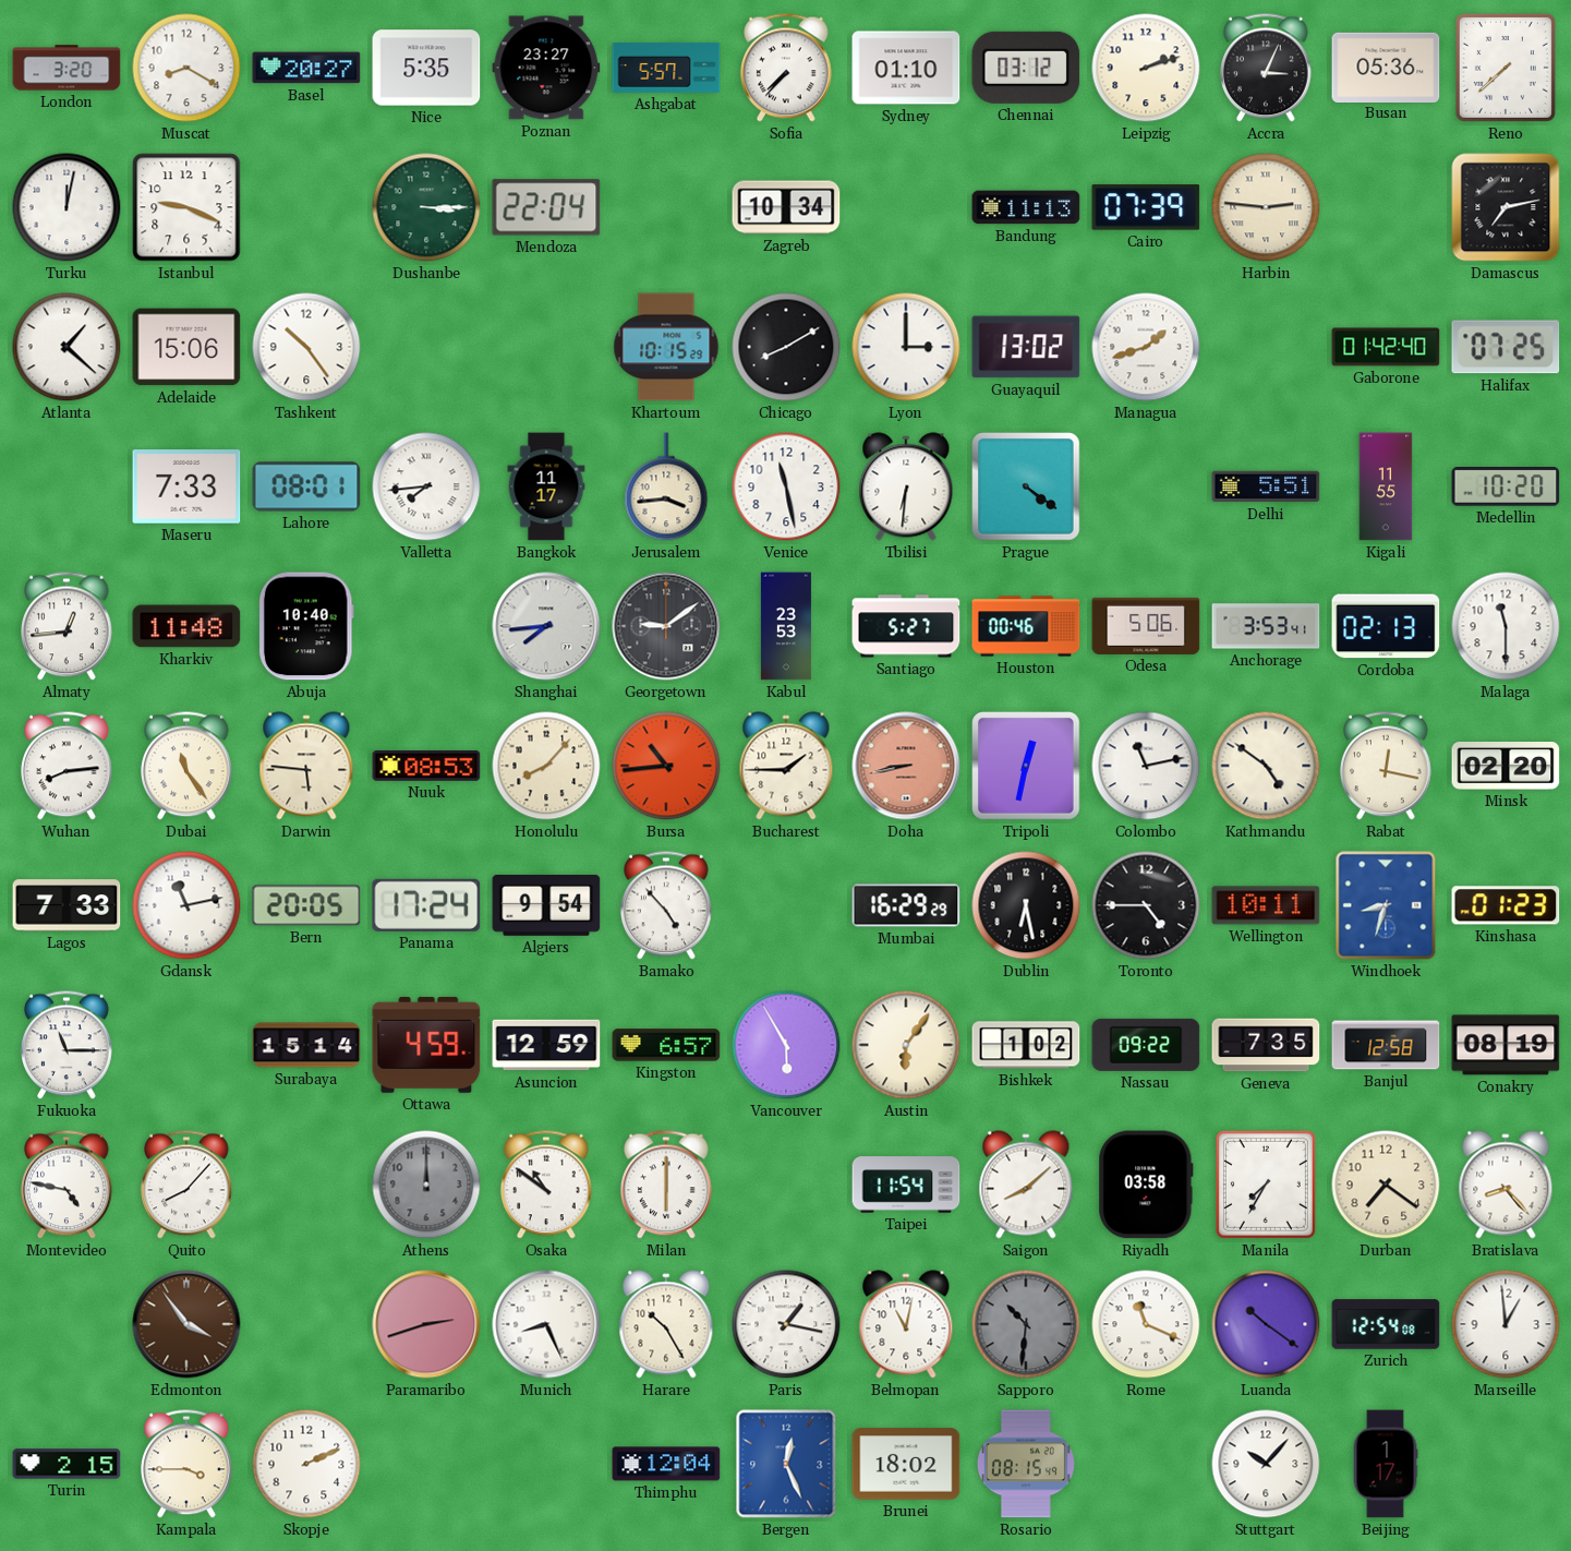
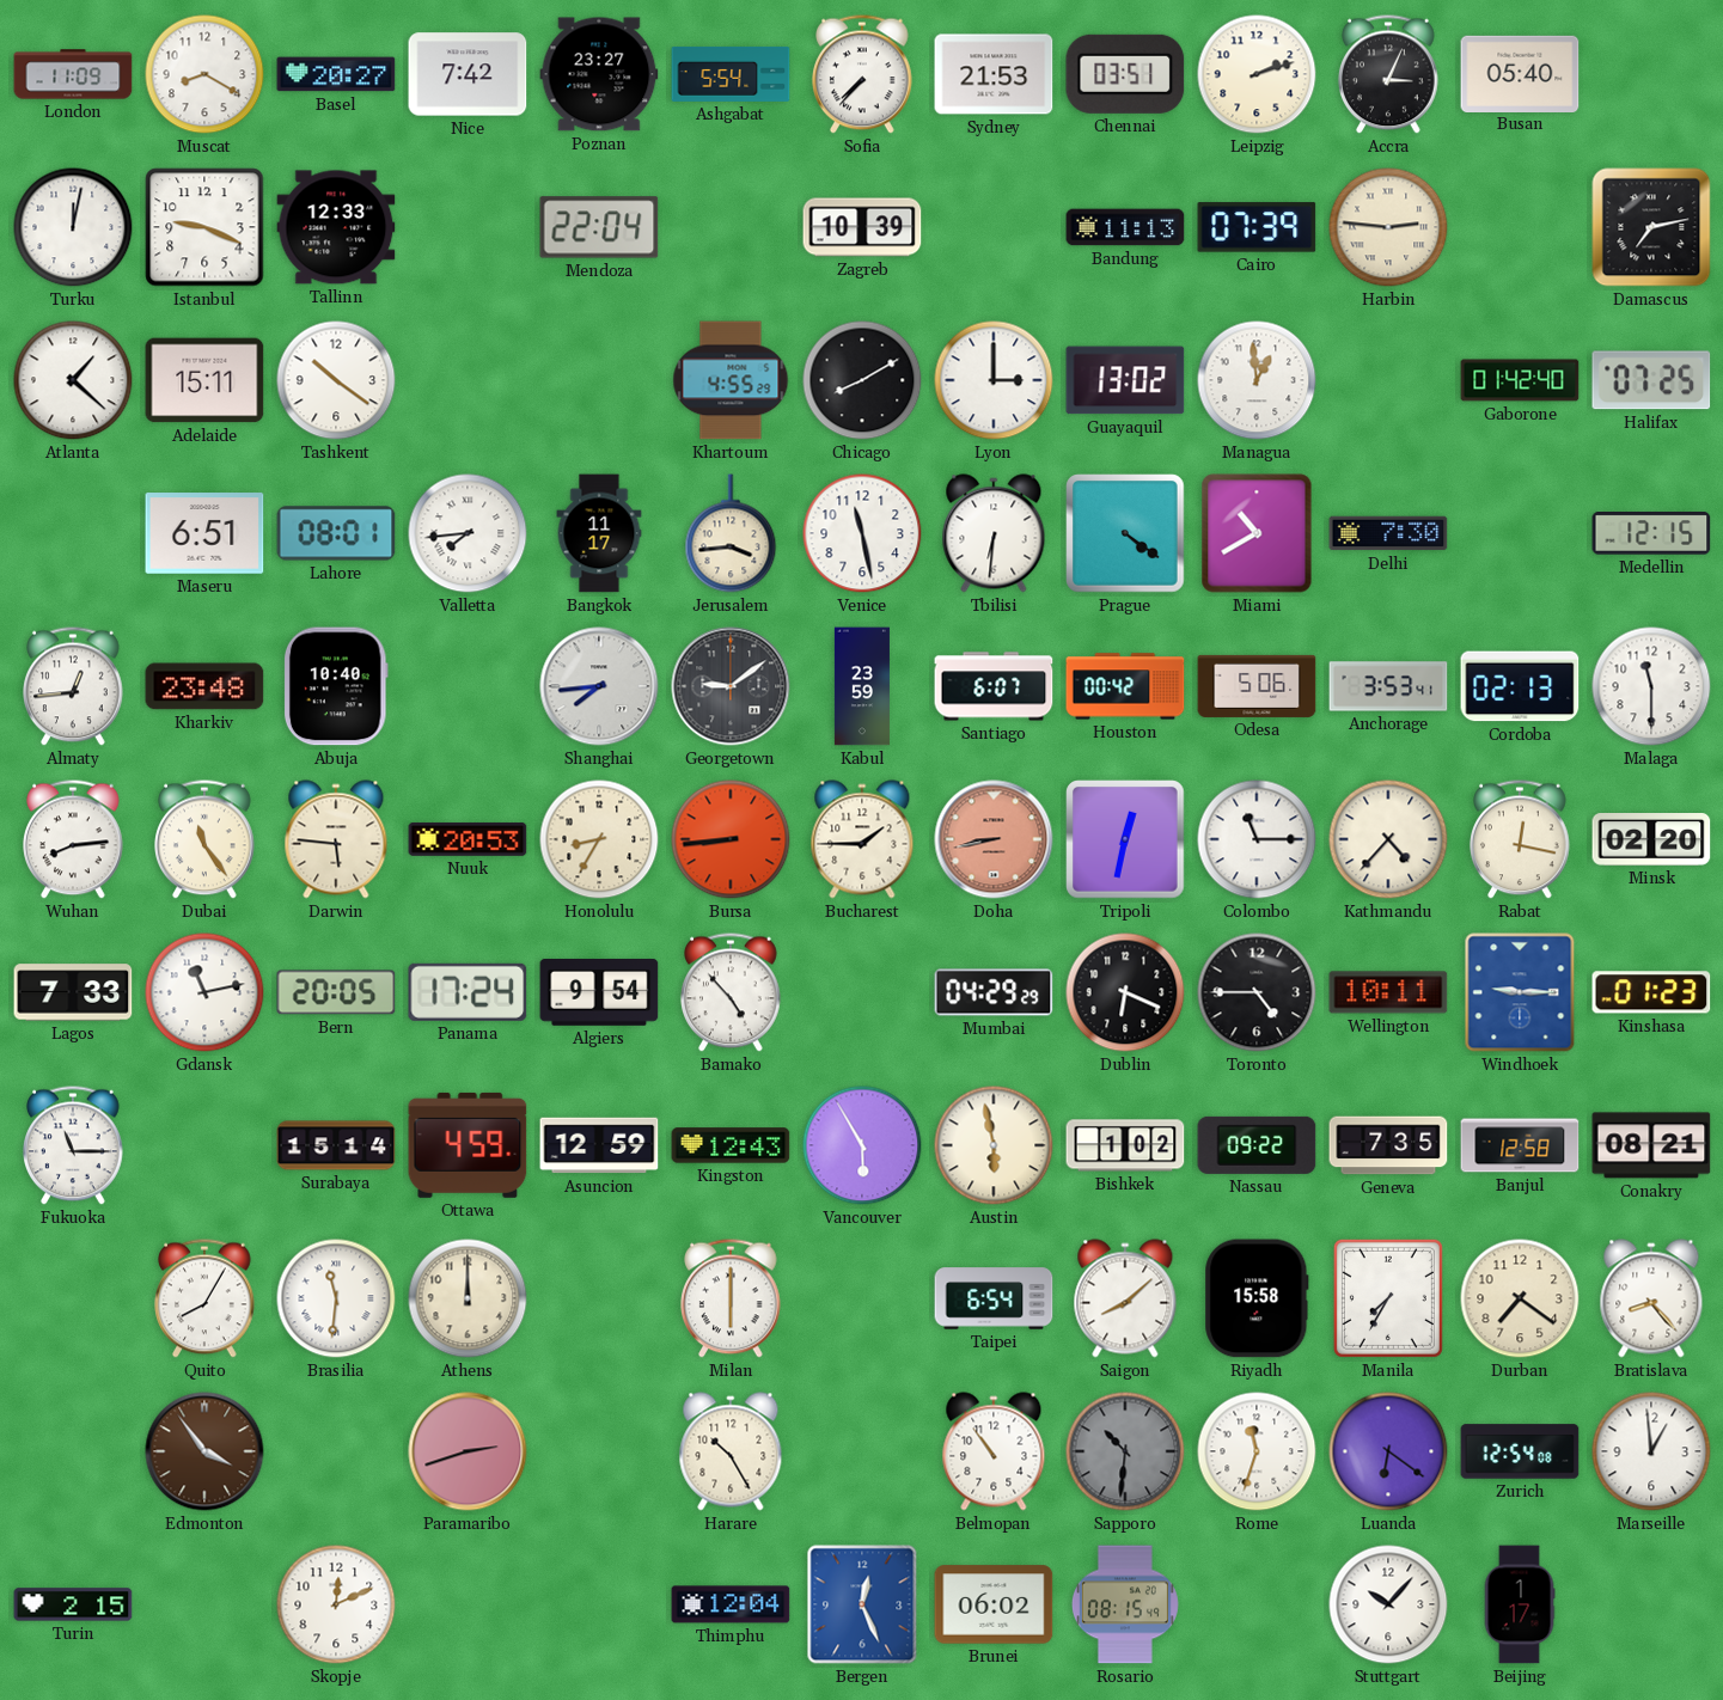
London: 3:20 -> 11:09 (73, 74)
Nice: 5:35 -> 7:42 (468, 74)
Ashgabat: 5:57 -> 5:54 (731, 74)
Sydney: 01:10 -> 21:53 (994, 74)
Chennai: 03:12 -> 03:51 (1125, 74)
Busan: 05:36 -> 05:40 (1520, 73)
Reno: 7:38 -> none (1506, 68)
Tallinn: none -> 12:33 (336, 227)
Dushanbe: 3:15 -> none (426, 207)
Zagreb: 10:34 -> 10:39 (862, 227)
Adelaide: 15:06 -> 15:11 (204, 380)
Tashkent: 10:24 -> 10:21 (336, 380)
Khartoum: 10:15 -> 4:55 (731, 380)
Managua: 1:42 -> 12:59 (1257, 380)
Maseru: 7:33 -> 6:51 (204, 533)
Miami: none -> 10:40 (1257, 533)
Delhi: 5:51 -> 7:30 (1388, 533)
Kigali: 11:55 -> none (1386, 486)
Medellin: 10:20 -> 12:15 (1651, 533)
Kharkiv: 11:48 -> 23:48 (204, 686)
Kabul: 23:53 -> 23:59 (862, 686)
Santiago: 5:27 -> 6:07 (994, 686)
Houston: 00:46 -> 00:42 (1125, 686)
Nuuk: 08:53 -> 20:53 (468, 839)
Honolulu: 8:07 -> 8:35 (599, 839)
Bursa: 10:44 -> 8:44 (731, 839)
Colombo: 11:13 -> 11:15 (1257, 839)
Kathmandu: 4:51 -> 4:37 (1388, 839)
Mumbai: 16:29 -> 04:29 (994, 992)
Dublin: 6:28 -> 6:19 (1125, 992)
Windhoek: 8:33 -> 9:15 (1520, 992)
Kingston: 6:57 -> 12:43 (731, 1145)
Austin: 6:06 -> 5:58 (994, 1145)
Conakry: 08:19 -> 08:21 (1651, 1145)
Montevideo: 4:47 -> none (68, 1185)
Quito: 8:07 -> 8:05 (206, 1298)
Brasilia: none -> 11:31 (336, 1298)
Athens dial: grey -> cream (468, 1298)
Osaka: 10:51 -> none (547, 1185)
Taipei: 11:54 -> 6:54 (994, 1298)
Riyadh: 03:58 -> 15:58 (1257, 1298)
Munich: 8:26 -> none (546, 1324)
Paris: 1:17 -> none (786, 1324)
Belmopan: 11:02 -> 10:54 (994, 1451)
Rome: 11:19 -> 11:33 (1257, 1451)
Luanda: 10:21 -> 6:21 (1388, 1451)
Kampala: 3:45 -> none (188, 1464)
Skopje: 2:11 -> 12:11 (336, 1604)
Brunei: 18:02 -> 06:02 (994, 1604)
